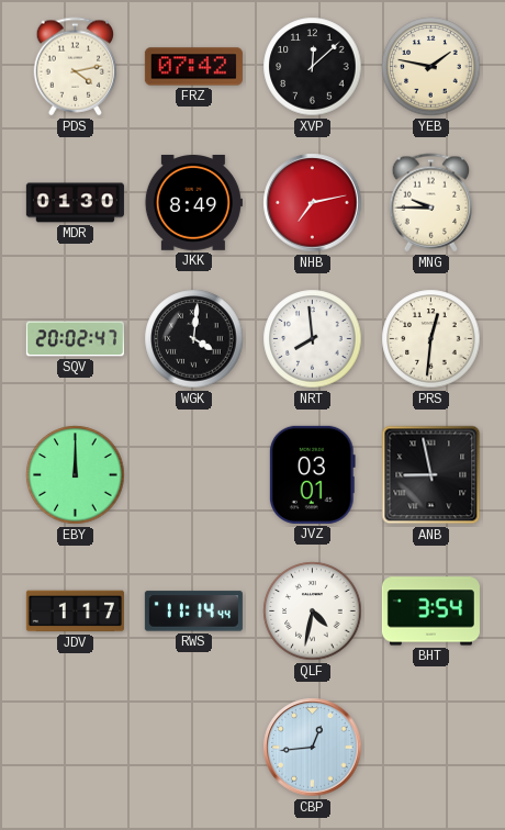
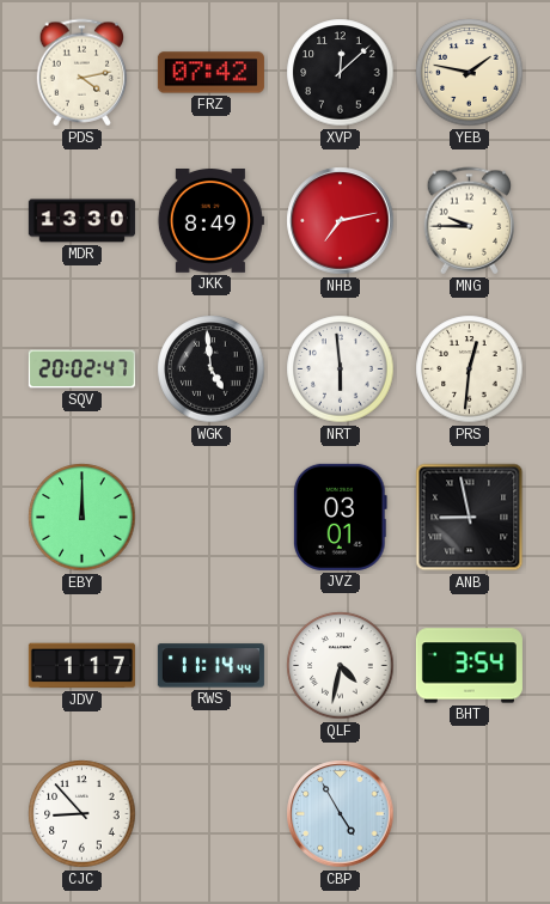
MDR: 01:30 -> 13:30 (81, 221)
WGK: 4:01 -> 4:59 (212, 369)
NRT: 7:59 -> 5:59 (341, 369)
CJC: none -> 8:53 (82, 814)
CBP: 12:44 -> 4:55 (341, 814)
